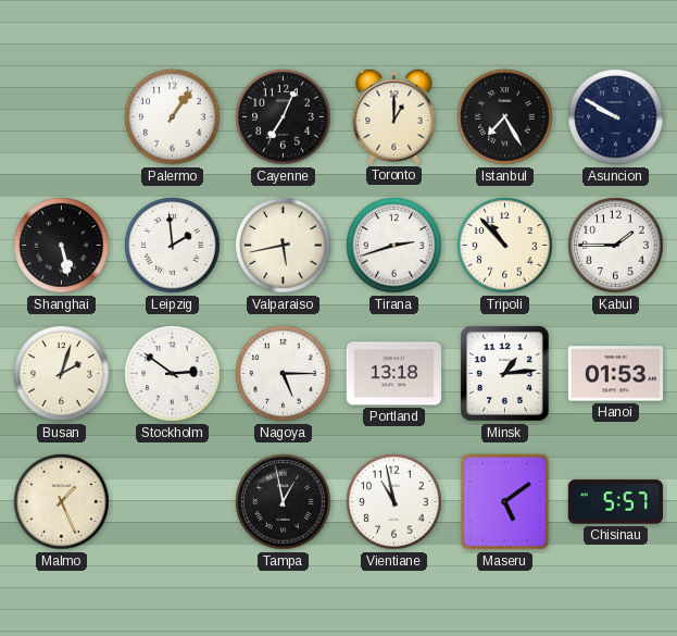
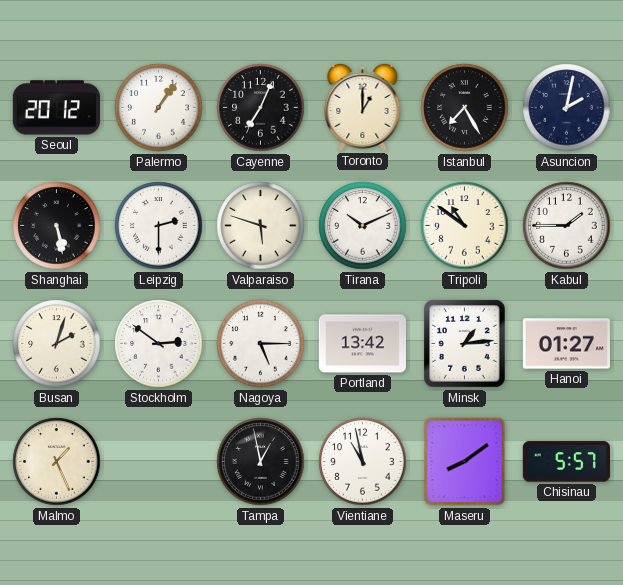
Seoul: none -> 20:12 (56, 108)
Asuncion: 9:50 -> 2:02 (567, 108)
Leipzig: 1:59 -> 2:30 (159, 226)
Valparaiso: 5:43 -> 5:48 (261, 226)
Tirana: 2:42 -> 10:11 (363, 226)
Tripoli: 10:53 -> 10:51 (465, 226)
Portland: 13:18 -> 13:42 (362, 344)
Hanoi: 01:53 -> 01:27 (566, 344)
Maseru: 5:09 -> 8:09 (465, 462)
